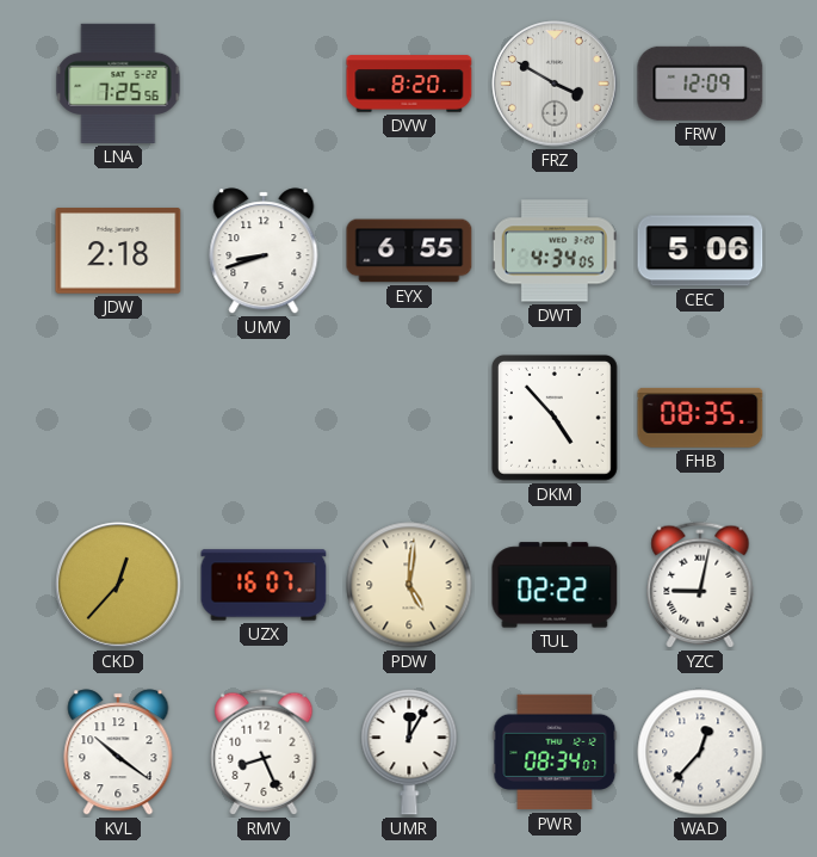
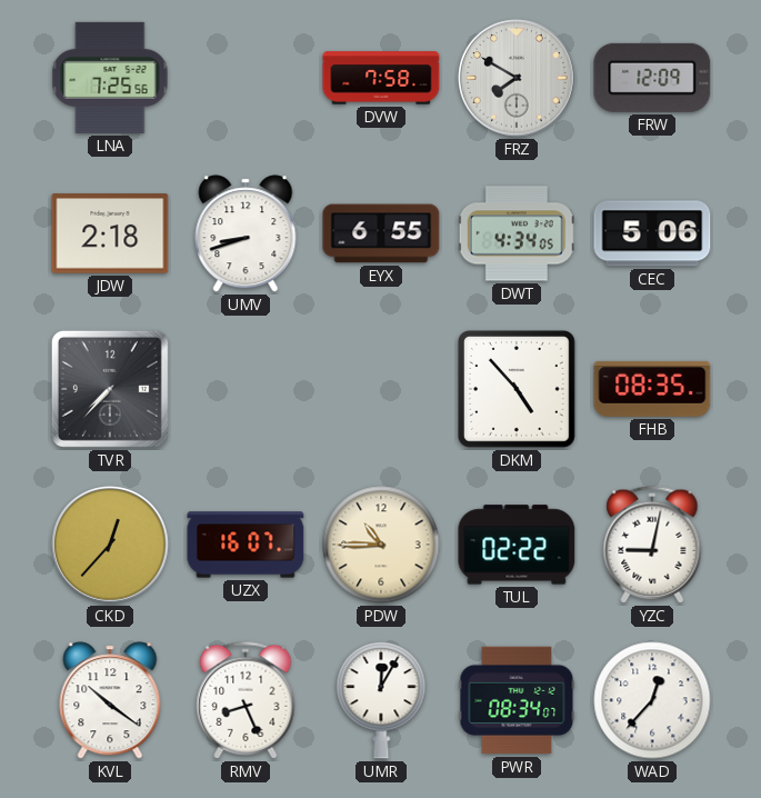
DVW: 8:20 -> 7:58 (381, 78)
FRZ: 3:50 -> 7:50 (517, 78)
TVR: none -> 7:37 (110, 389)
PDW: 5:01 -> 10:45 (381, 545)
